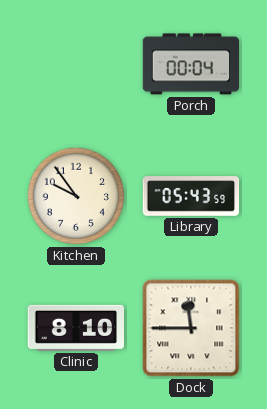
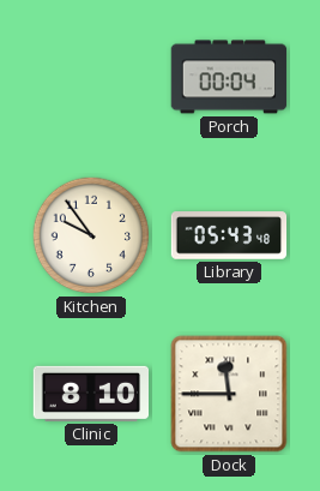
Library: 05:43:59 -> 05:43:48 (229, 235)
